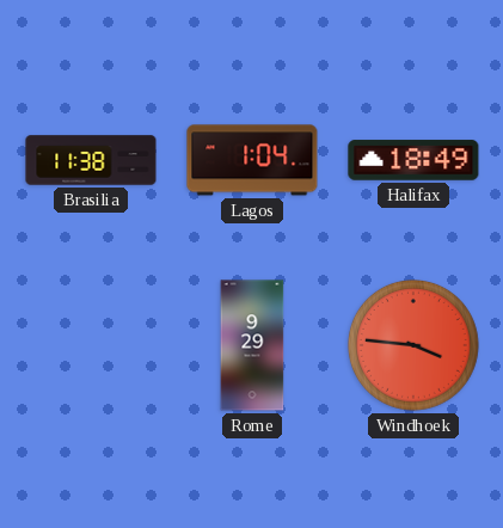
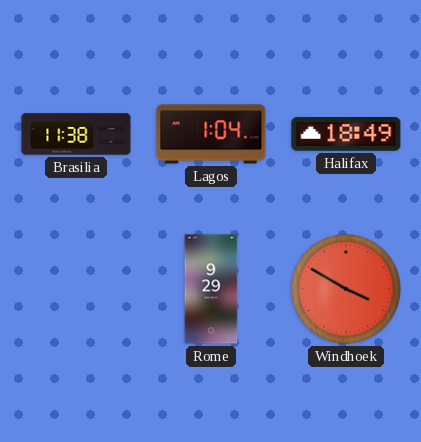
Windhoek: 3:46 -> 3:50 (346, 289)
